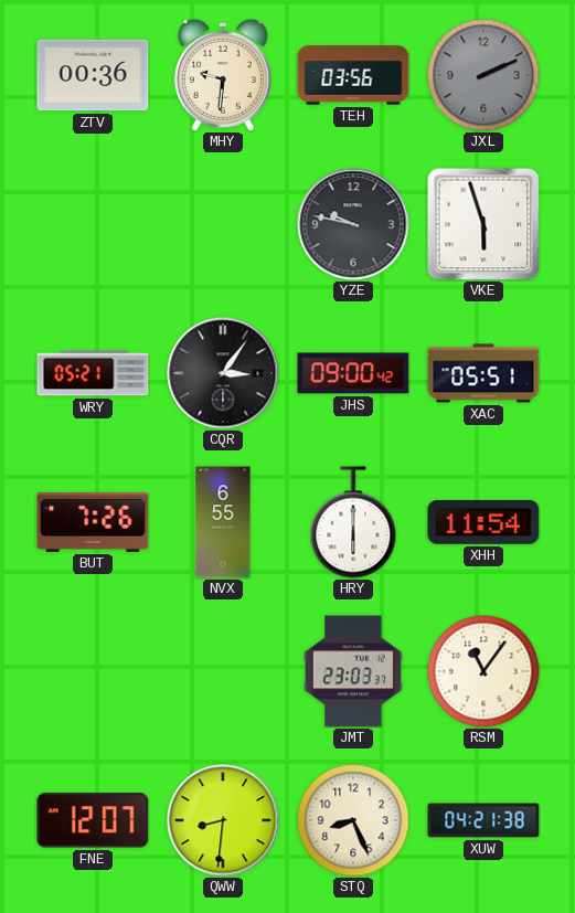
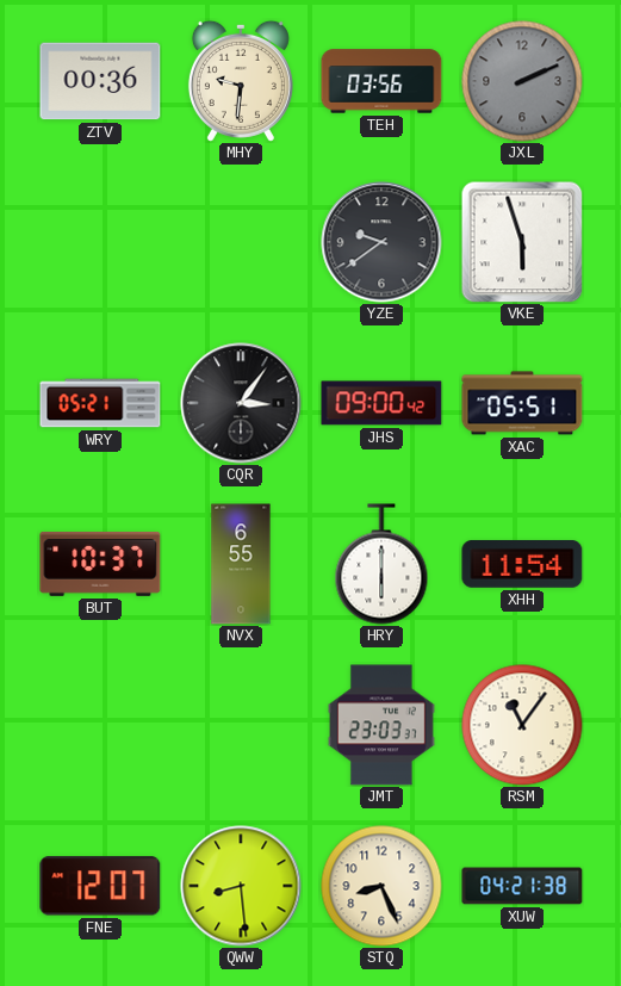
YZE: 9:47 -> 9:39 (381, 242)
BUT: 7:26 -> 10:37 (100, 564)
QWW: 8:31 -> 8:29 (241, 886)
